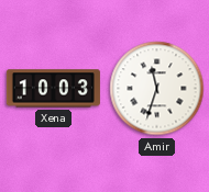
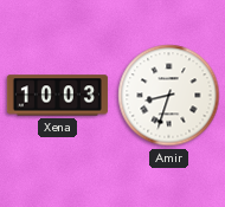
Amir: 11:33 -> 8:33 (169, 96)
